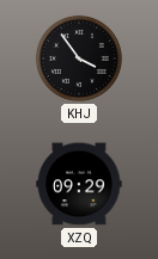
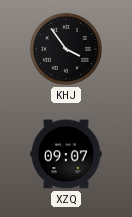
XZQ: 09:29 -> 09:07 (66, 154)
